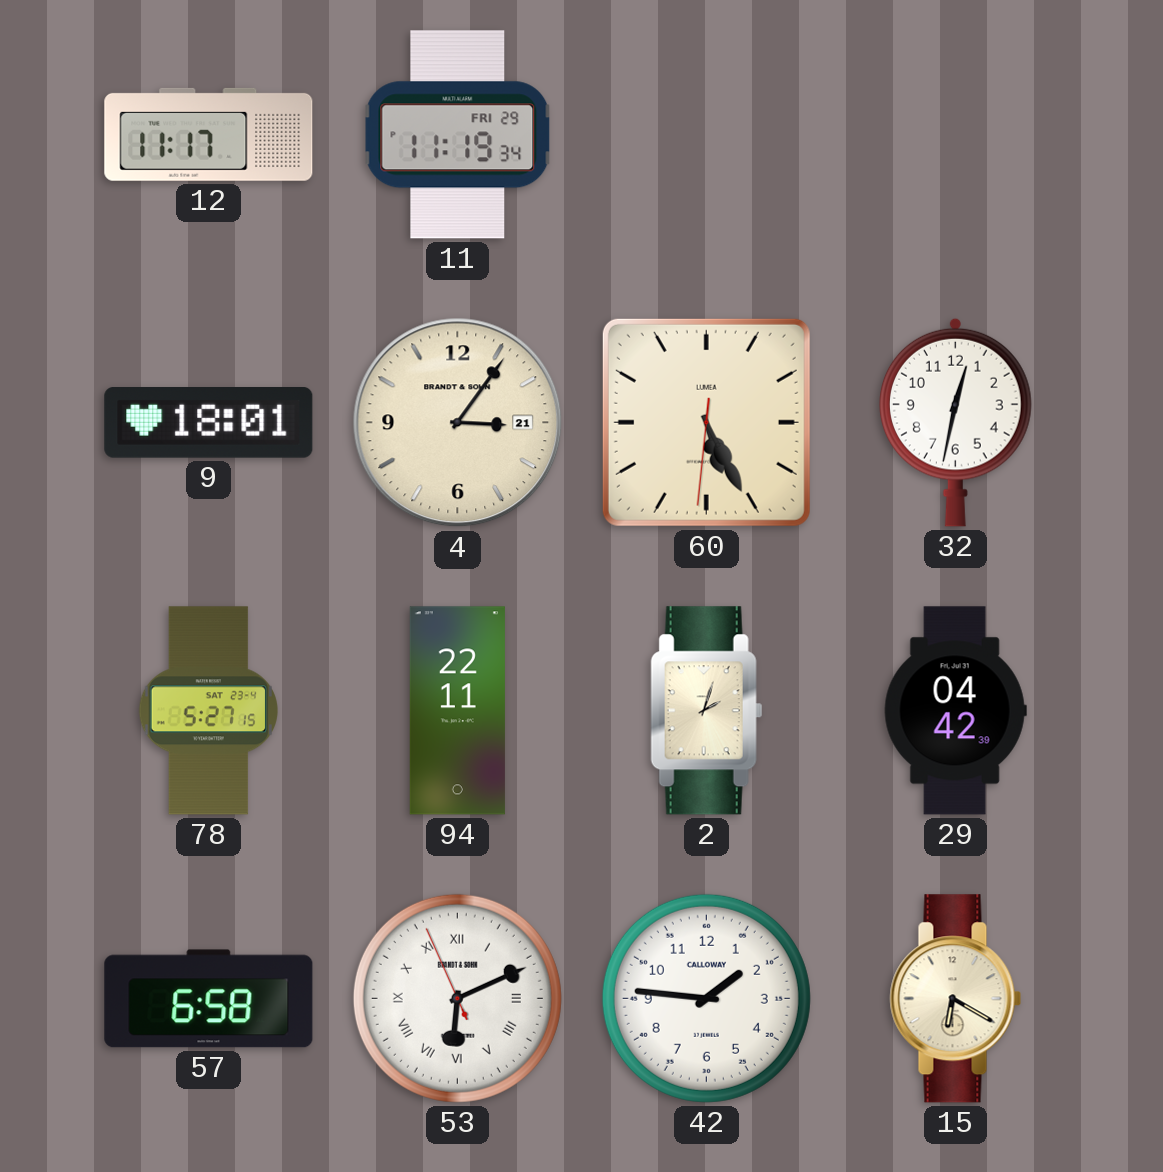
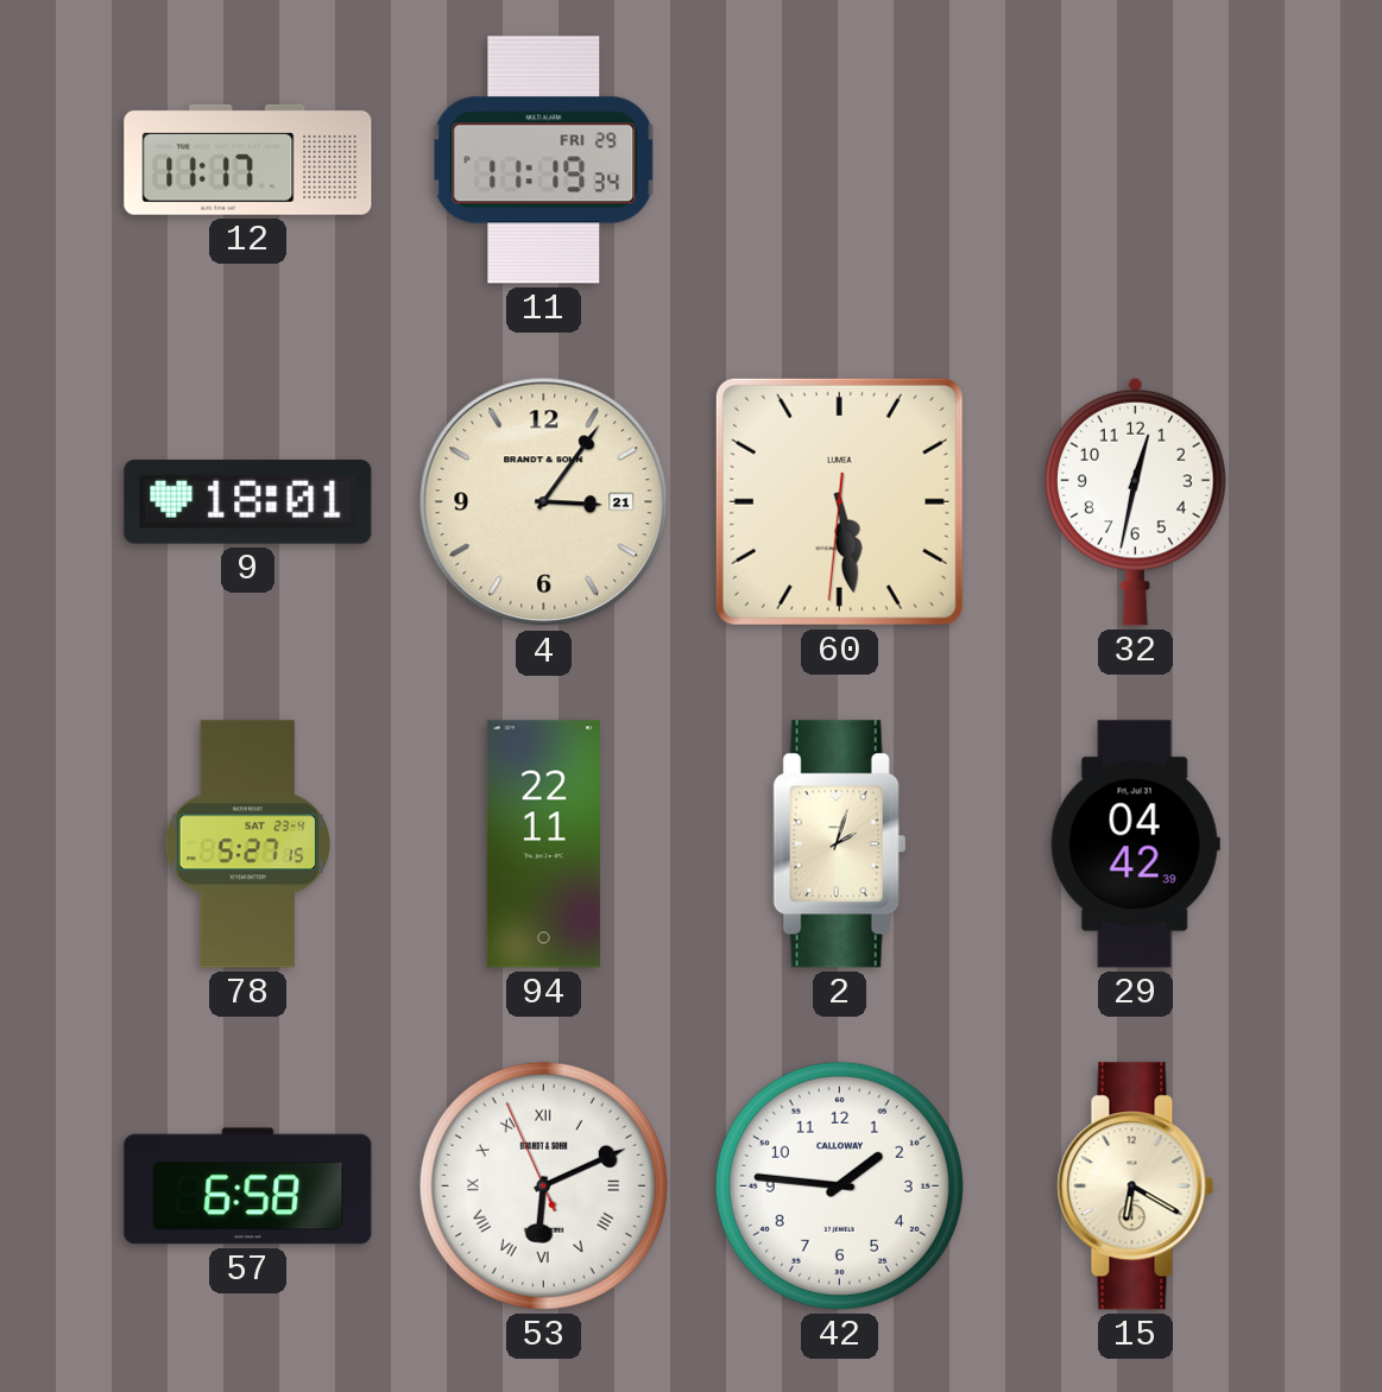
60: 5:25 -> 5:28 (839, 501)
